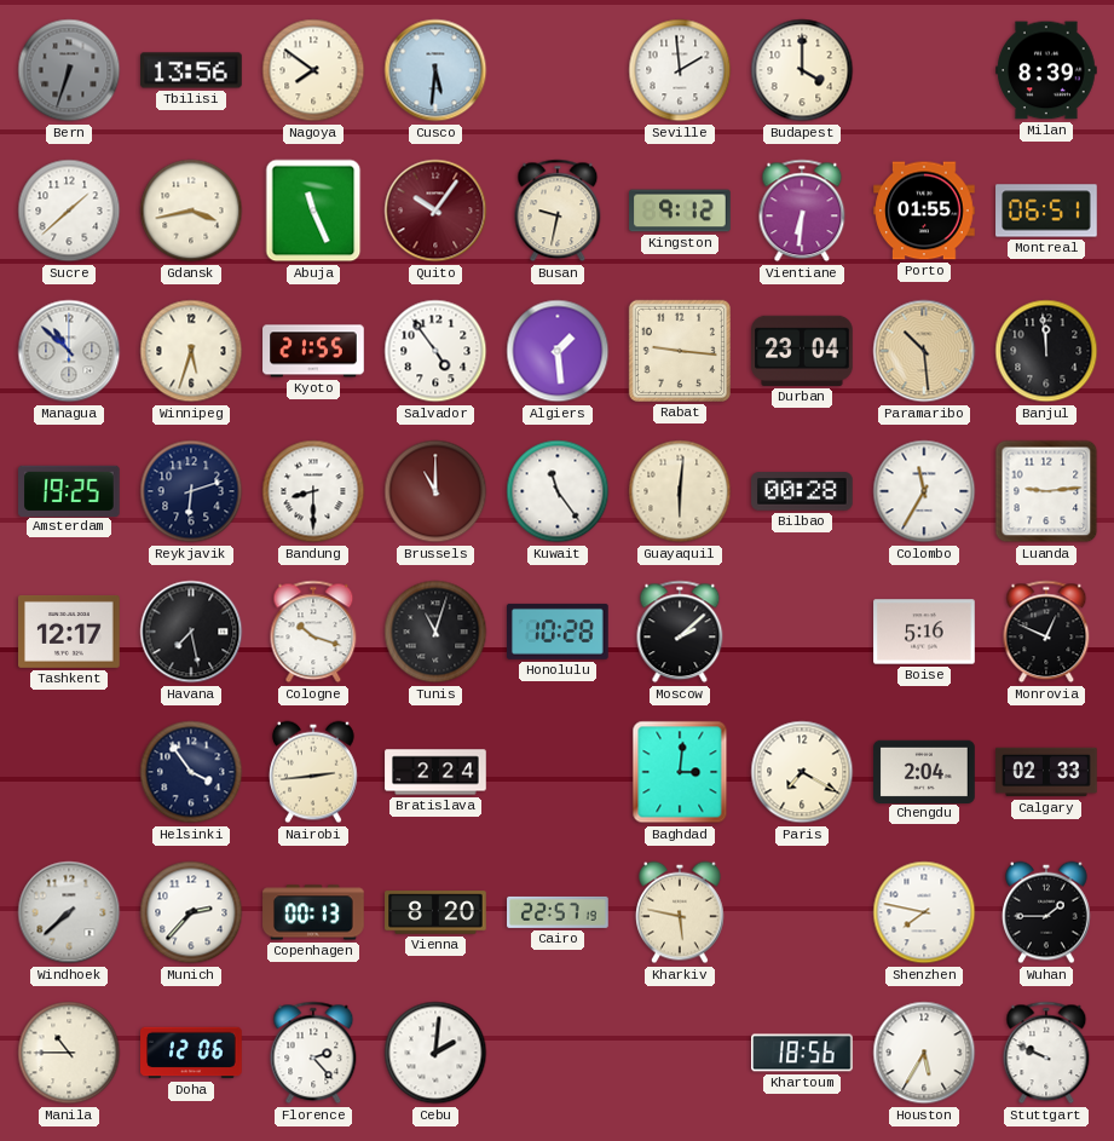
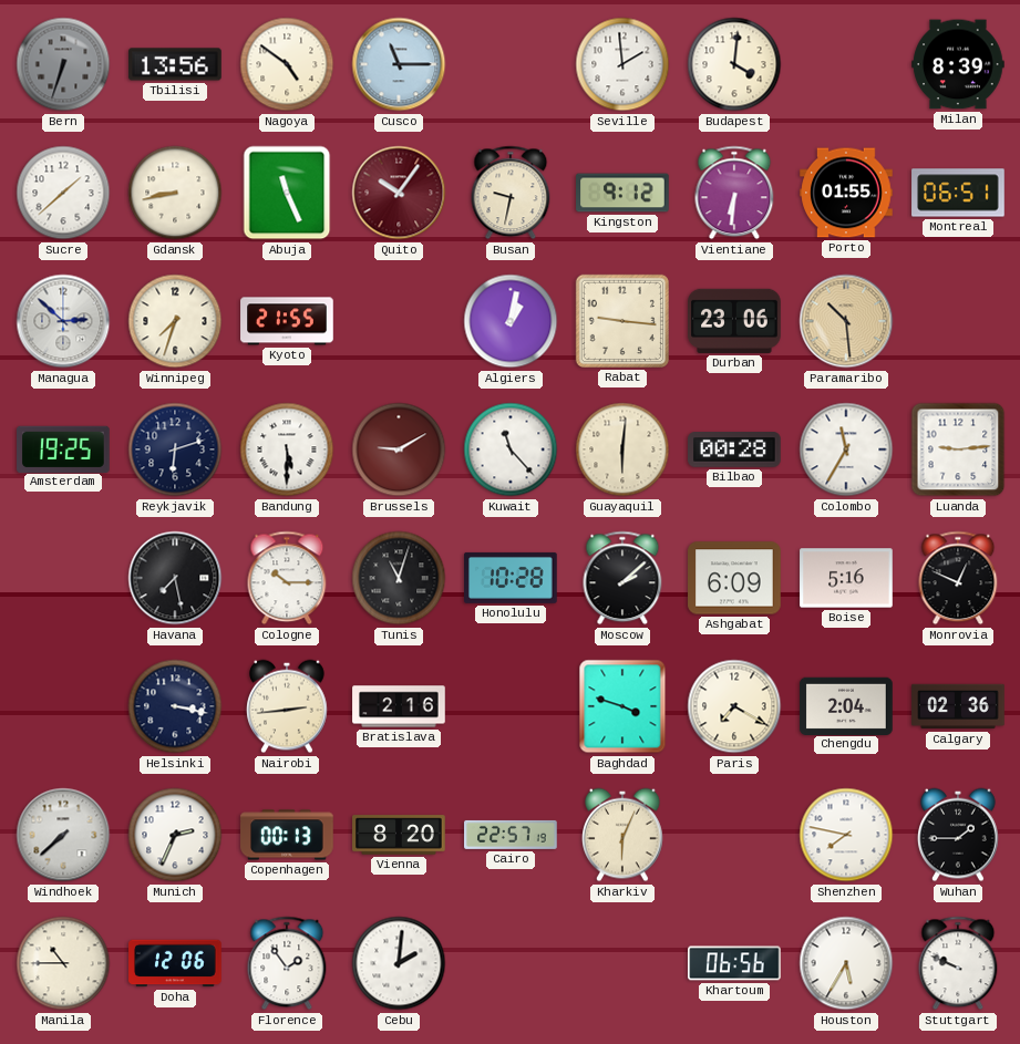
Nagoya: 7:51 -> 4:51 (287, 64)
Cusco: 5:31 -> 11:15 (399, 64)
Budapest: 4:00 -> 4:01 (734, 64)
Gdansk: 3:43 -> 8:43 (175, 193)
Managua: 10:52 -> 2:52 (63, 321)
Winnipeg: 5:33 -> 7:33 (175, 321)
Salvador: 4:54 -> none (435, 351)
Algiers: 1:29 -> 1:02 (511, 321)
Durban: 23:04 -> 23:06 (734, 321)
Banjul: 11:59 -> none (1046, 351)
Bandung: 8:30 -> 5:30 (287, 449)
Brussels: 11:00 -> 9:10 (399, 449)
Kuwait: 11:24 -> 11:23 (511, 449)
Tashkent: 12:17 -> none (69, 632)
Cologne: 10:18 -> 10:15 (287, 578)
Ashgabat: none -> 6:09 (734, 578)
Helsinki: 3:54 -> 3:17 (175, 706)
Bratislava: 2:24 -> 2:16 (399, 706)
Baghdad: 3:01 -> 3:48 (622, 706)
Calgary: 02:33 -> 02:36 (958, 706)
Munich: 2:37 -> 2:34 (175, 835)
Kharkiv: 5:47 -> 6:04 (624, 835)
Florence: 2:23 -> 1:54 (287, 963)
Khartoum: 18:56 -> 06:56 (734, 963)
